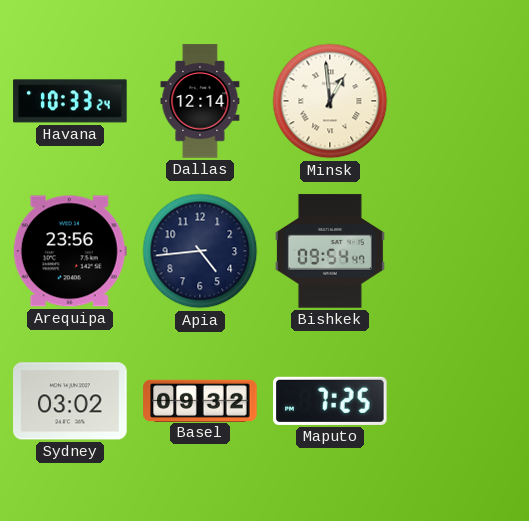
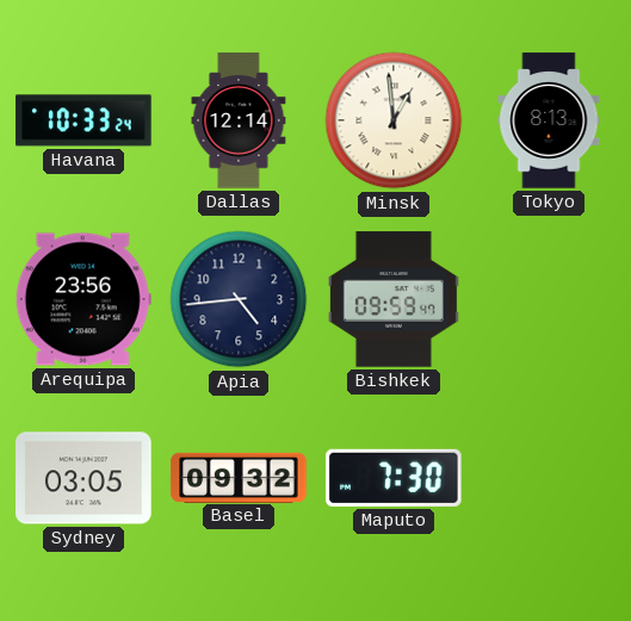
Tokyo: none -> 8:13 (549, 120)
Bishkek: 09:54 -> 09:59 (394, 299)
Sydney: 03:02 -> 03:05 (83, 478)
Maputo: 7:25 -> 7:30 (394, 478)
